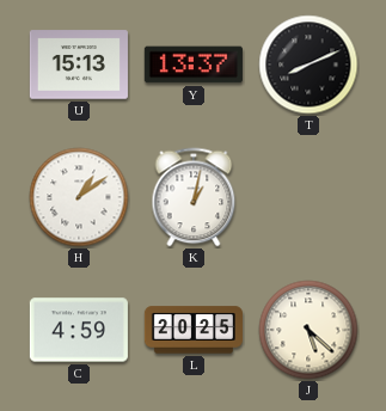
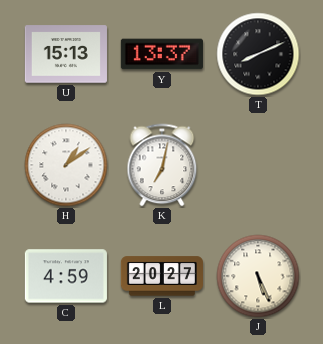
K: 1:02 -> 7:02 (162, 165)
L: 20:25 -> 20:27 (162, 276)
J: 5:22 -> 5:26 (258, 276)
